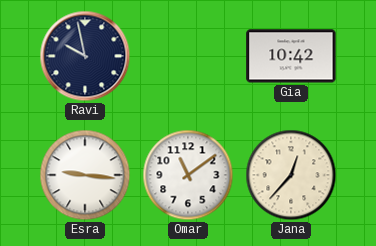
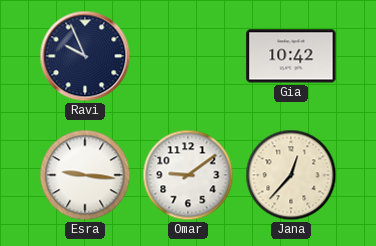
Ravi: 9:58 -> 9:56 (85, 56)
Omar: 11:09 -> 9:09 (188, 175)
